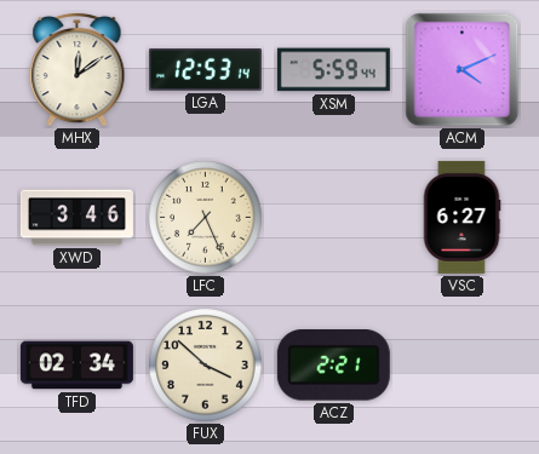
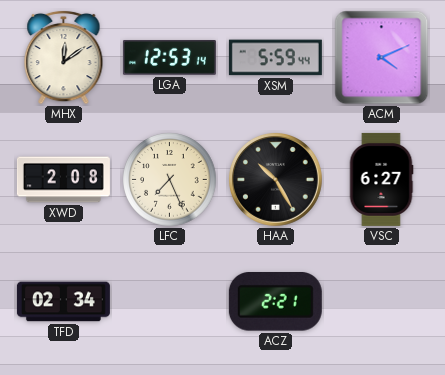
XWD: 3:46 -> 2:08 (63, 180)
HAA: none -> 10:25 (276, 180)
FUX: 3:52 -> none (206, 366)
